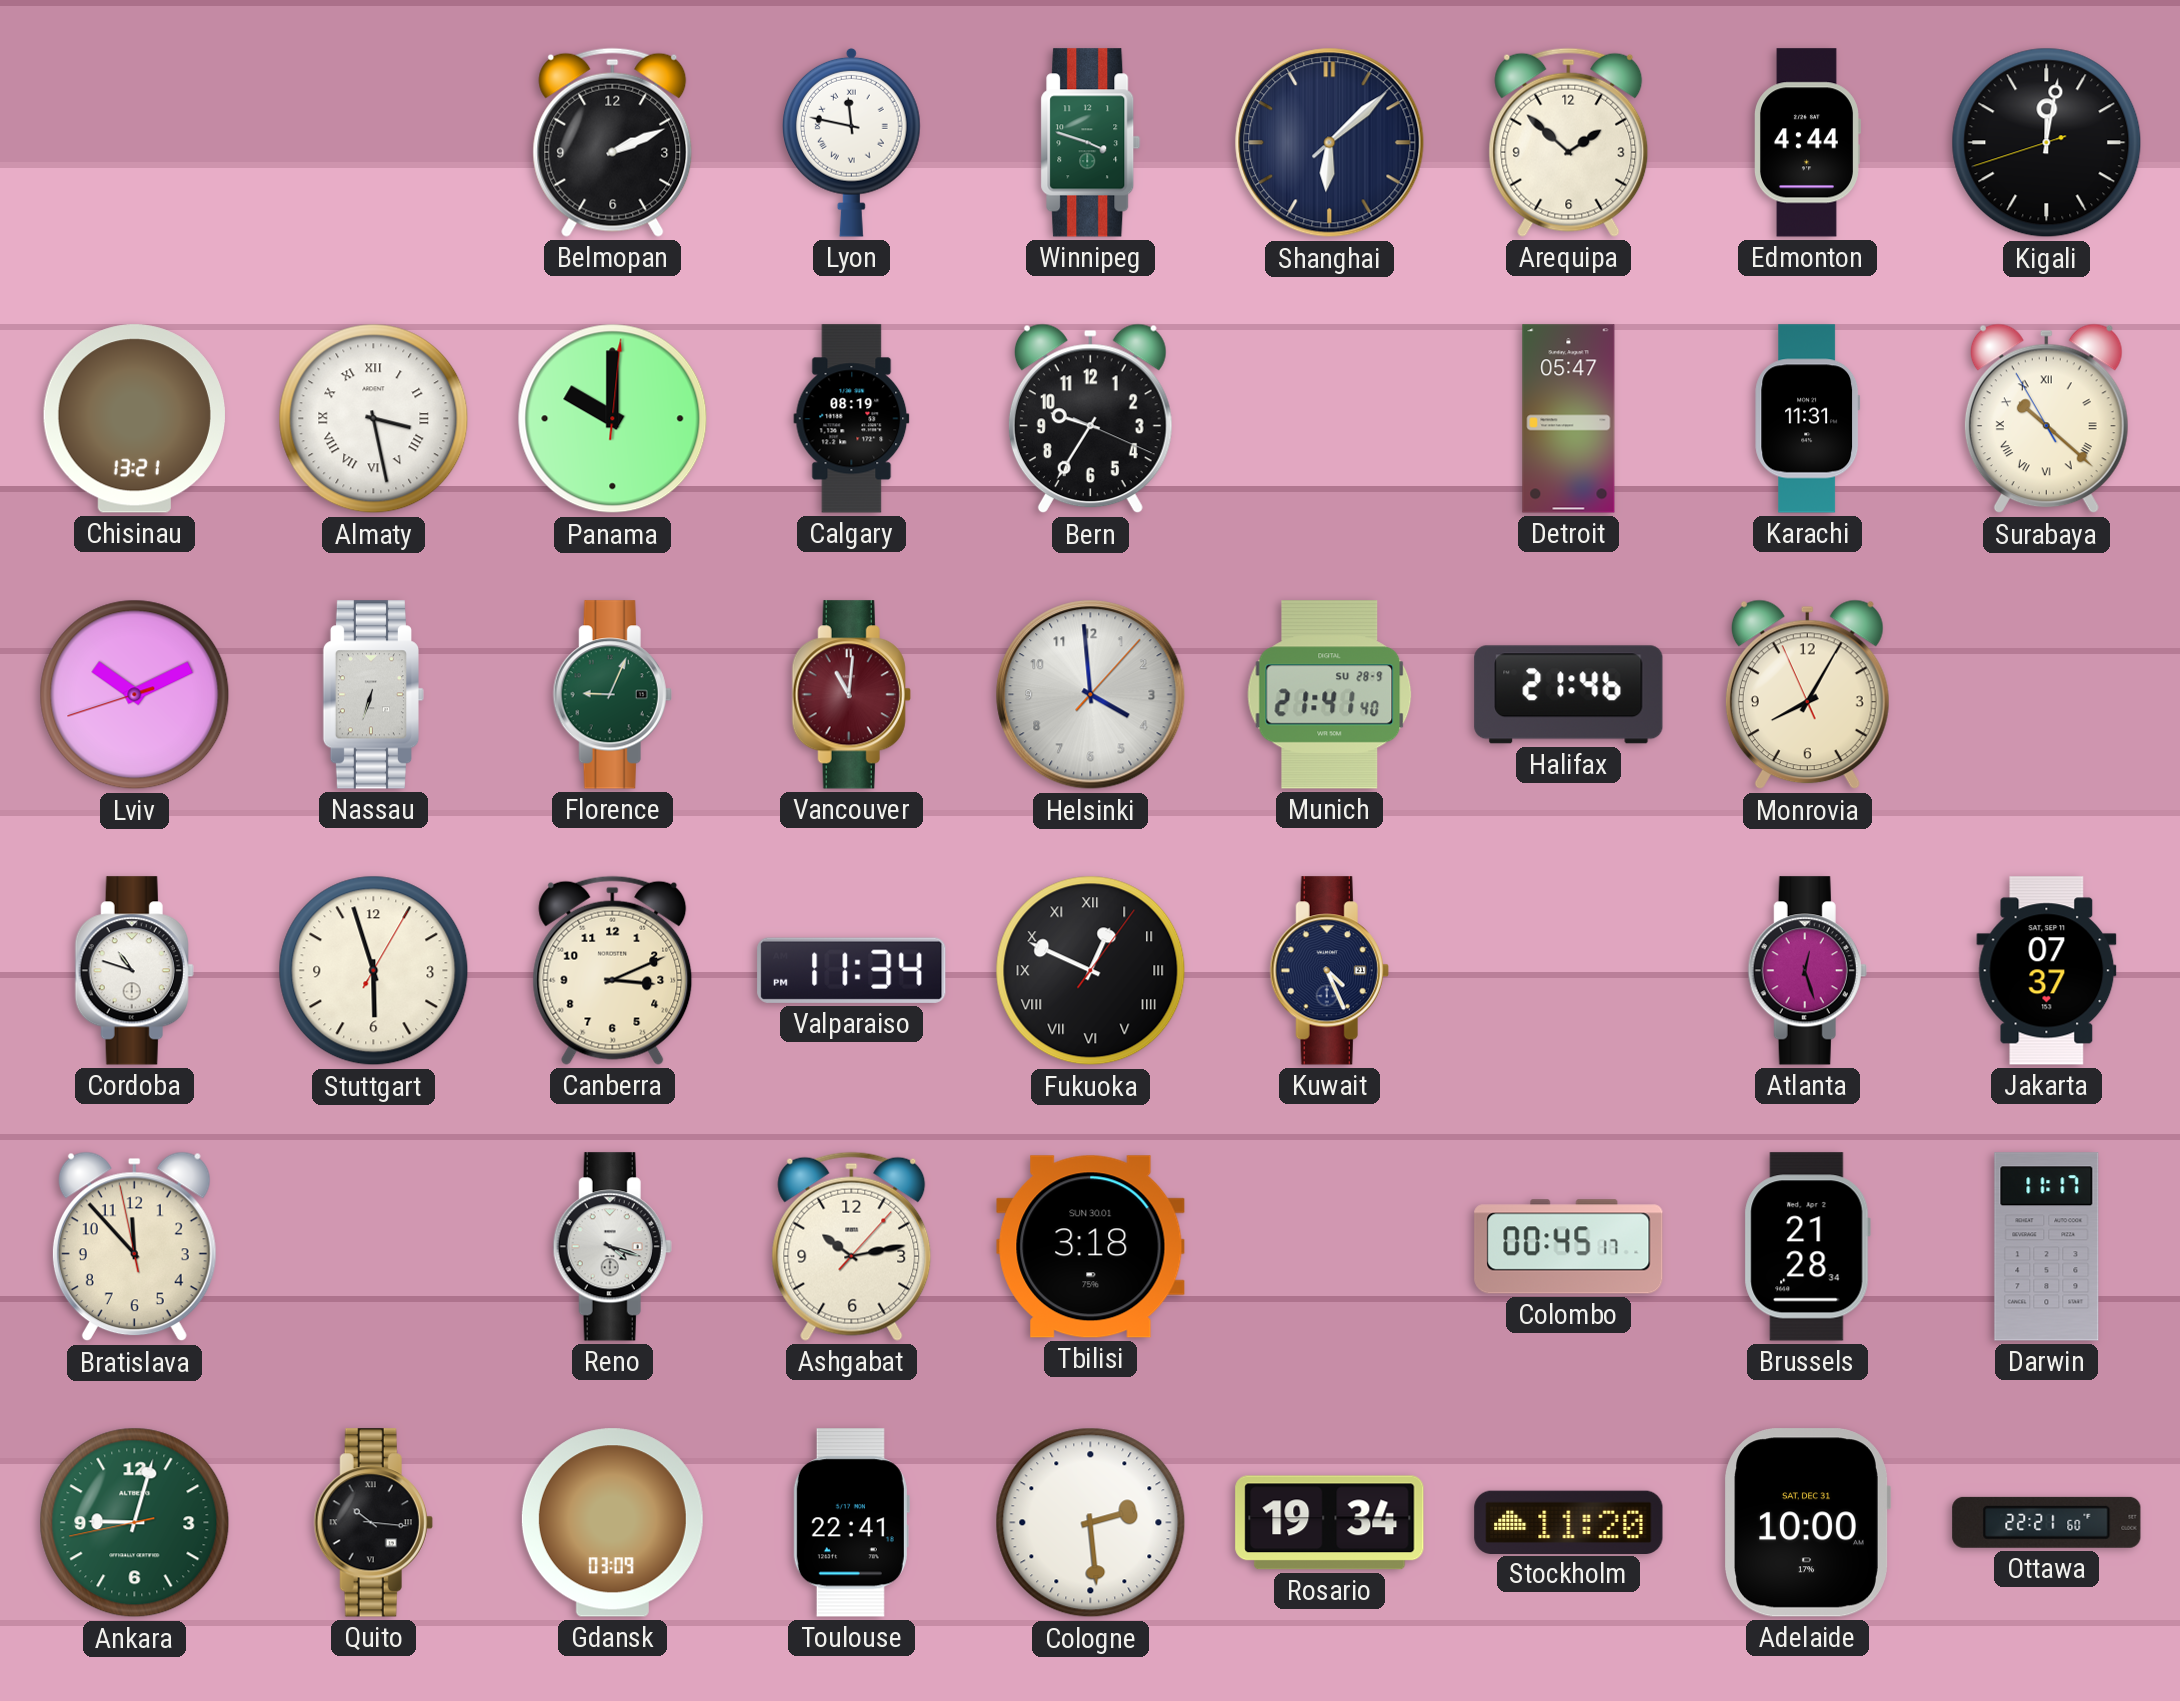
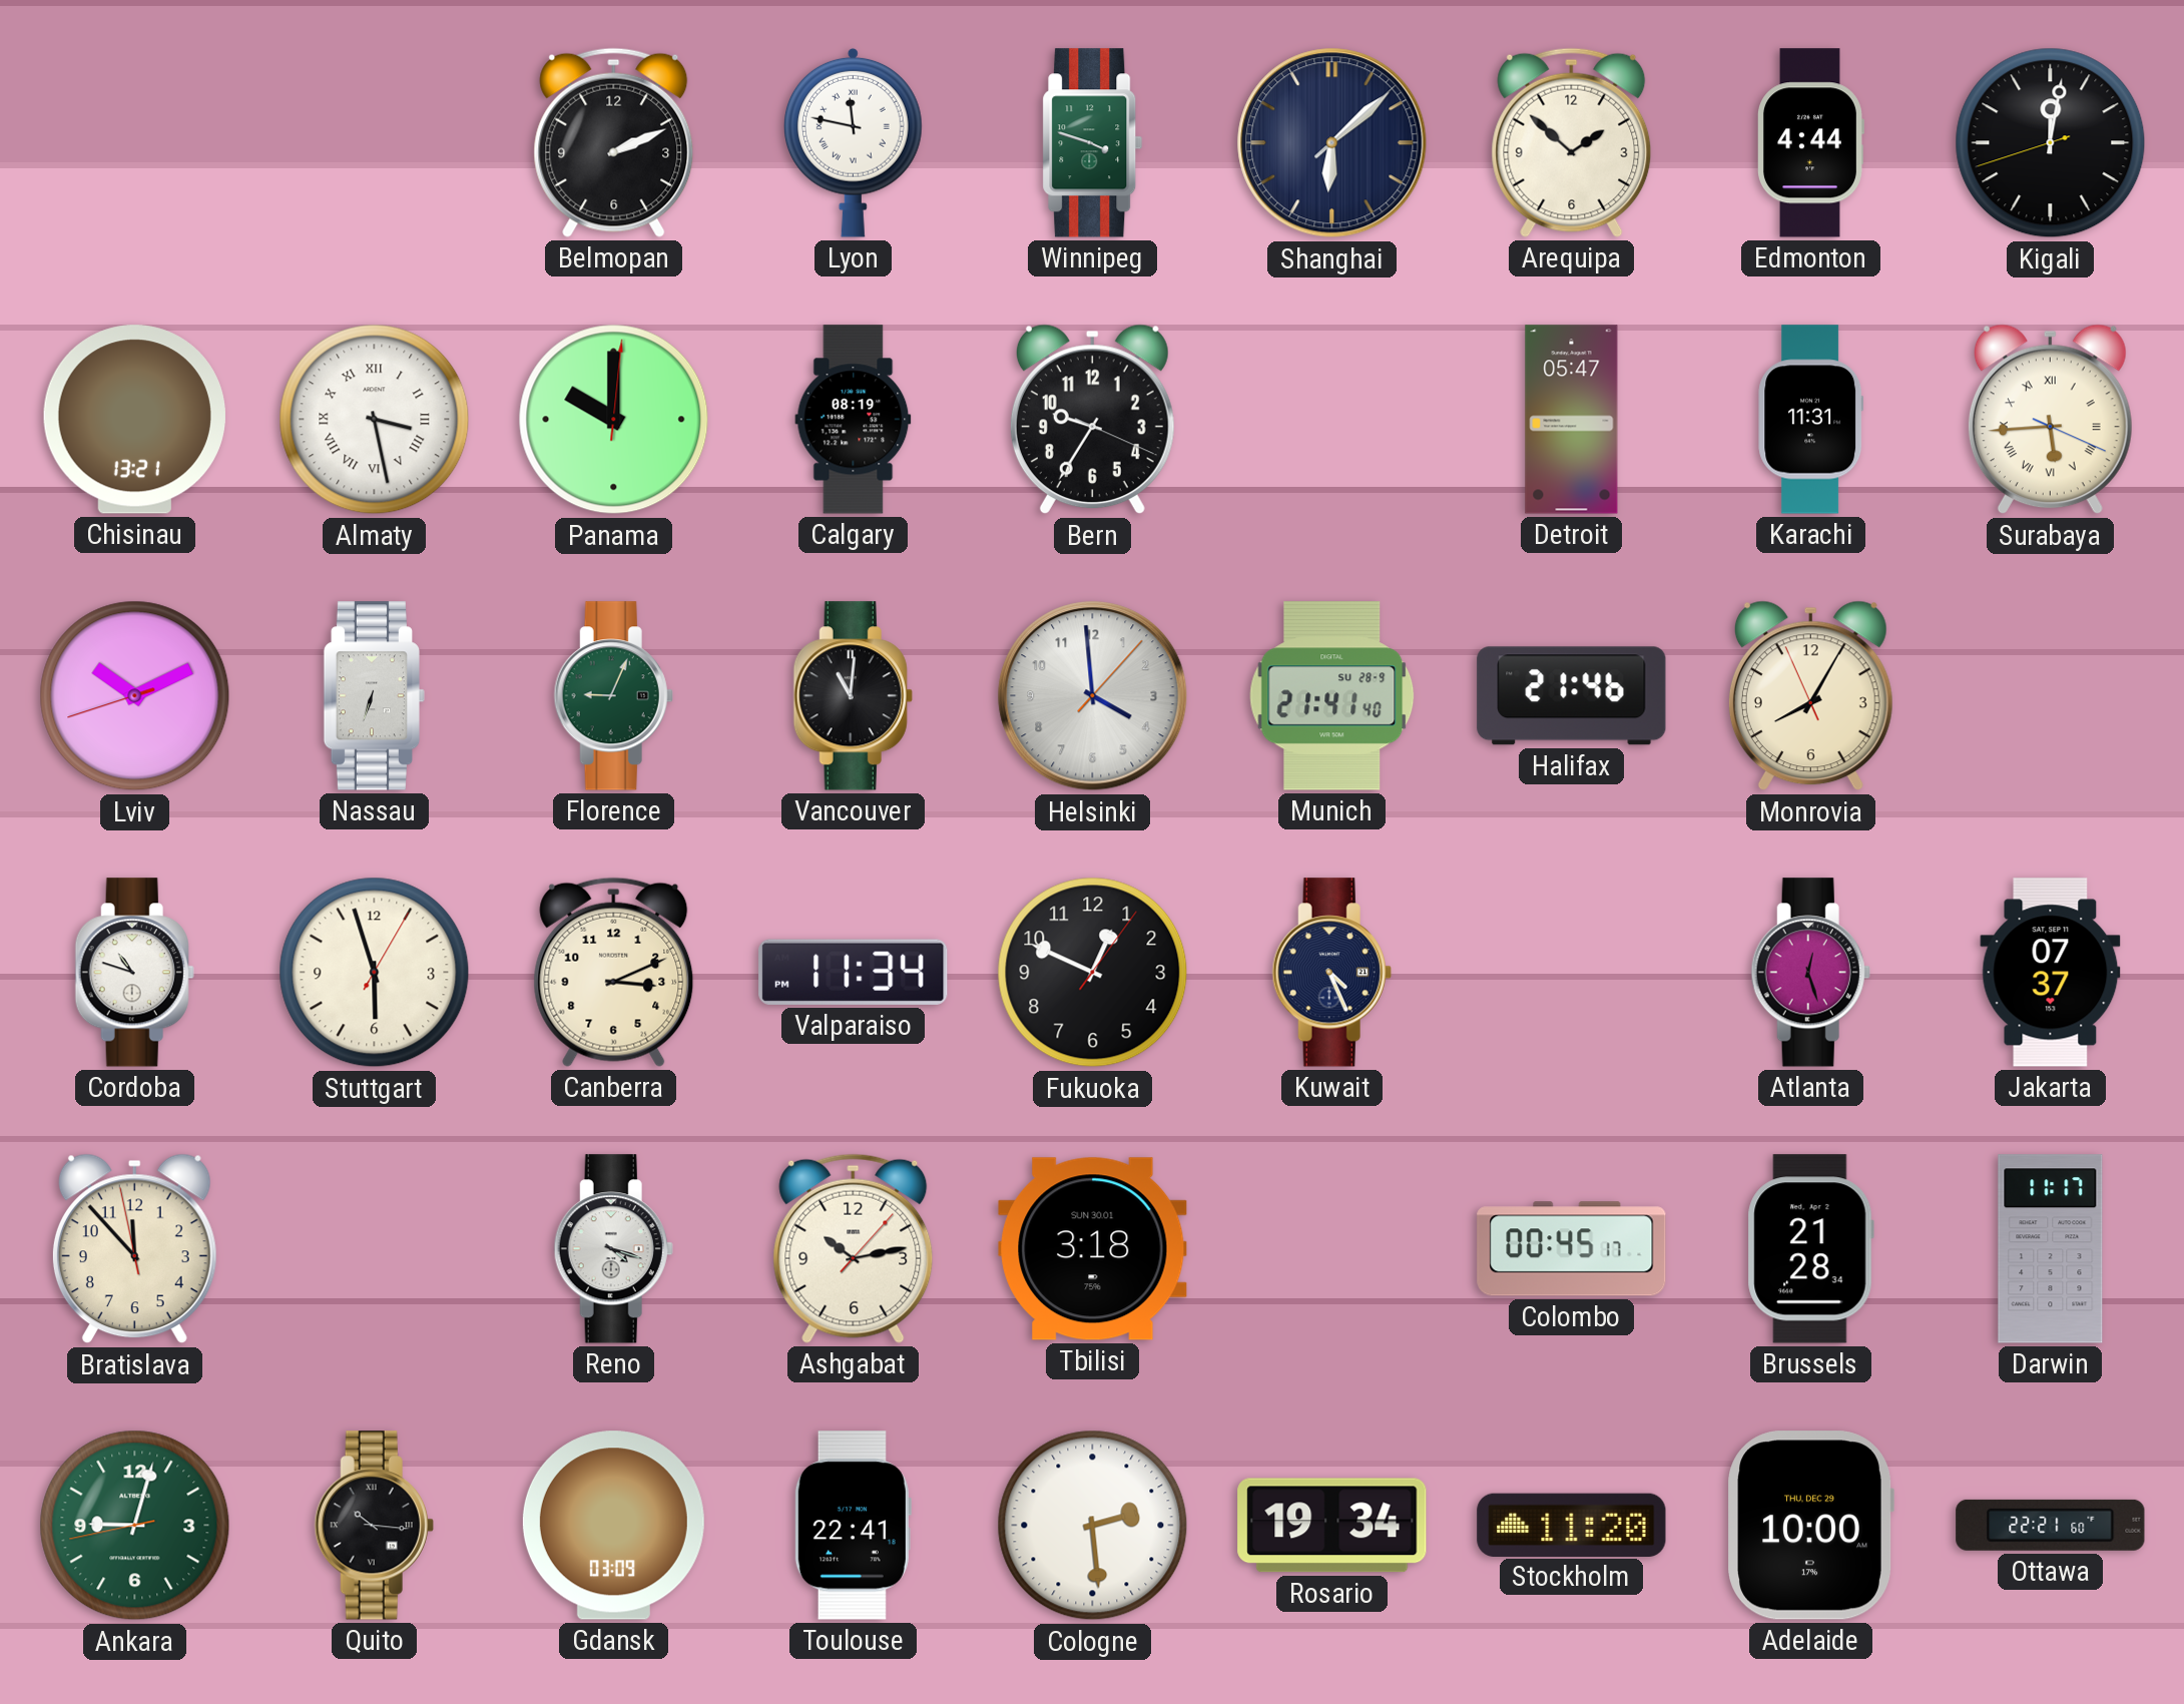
Surabaya: 10:21 -> 5:44 (2050, 420)
Vancouver dial: burgundy -> black (853, 696)
Fukuoka numerals: Roman -> Arabic (1093, 973)
Adelaide date: SAT, DEC 31 -> THU, DEC 29 (1810, 1526)
